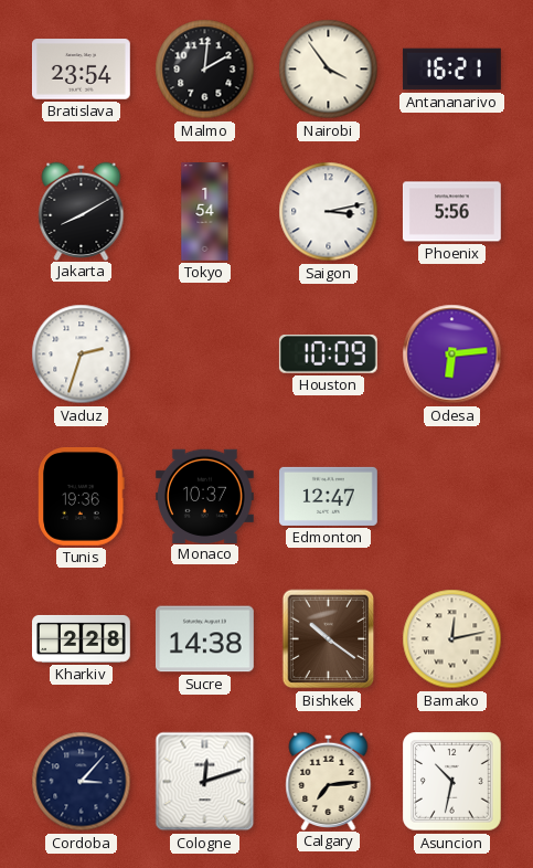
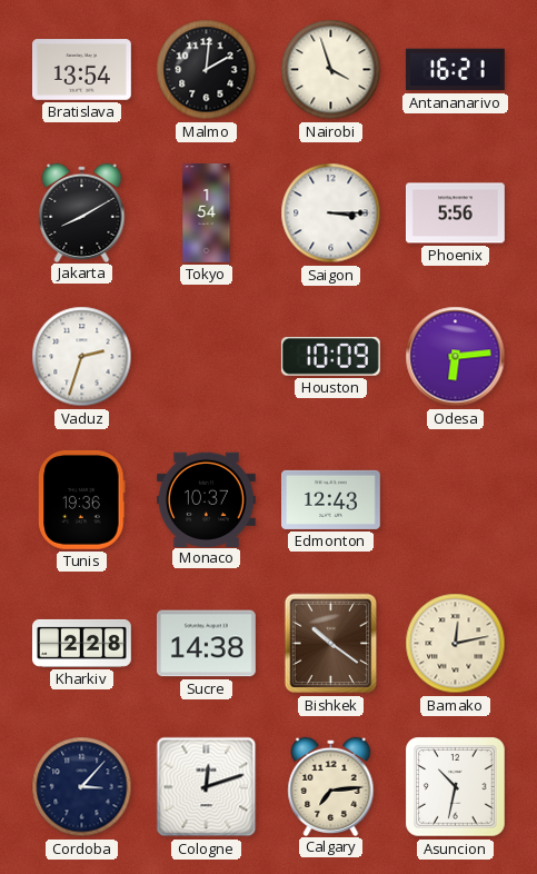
Bratislava: 23:54 -> 13:54 (82, 70)
Nairobi: 3:54 -> 3:57 (331, 70)
Saigon: 3:13 -> 3:15 (331, 213)
Edmonton: 12:47 -> 12:43 (331, 499)
